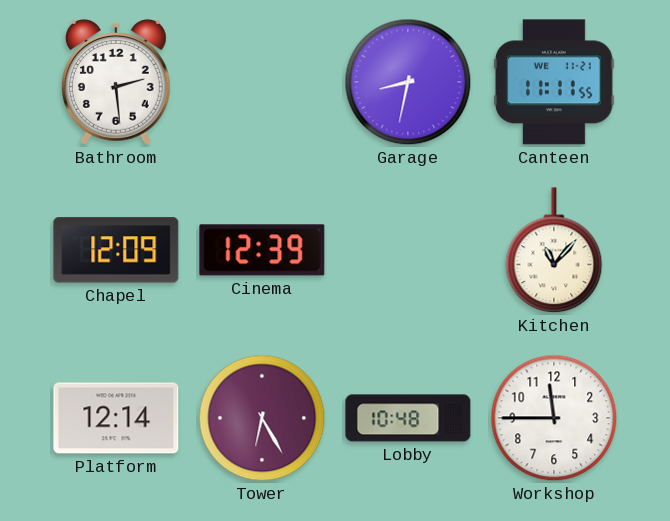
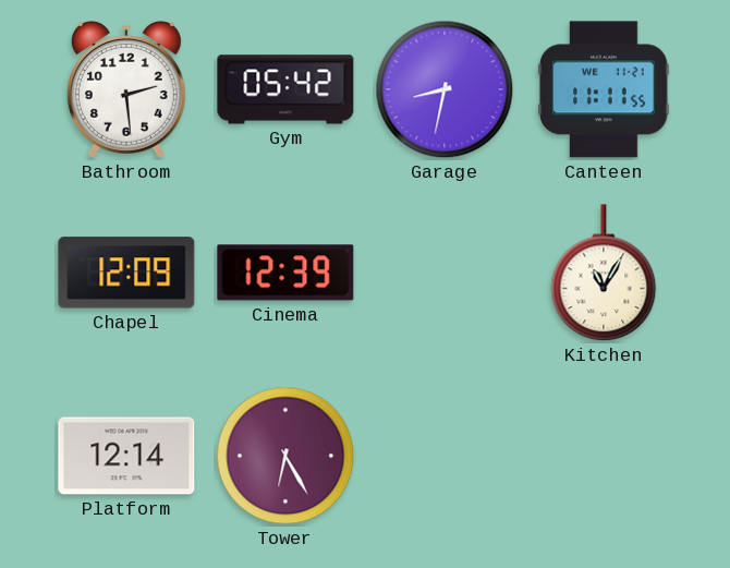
Gym: none -> 05:42 (285, 89)
Kitchen: 11:07 -> 11:05 (604, 274)
Lobby: 10:48 -> none (408, 418)
Workshop: 11:45 -> none (554, 418)
